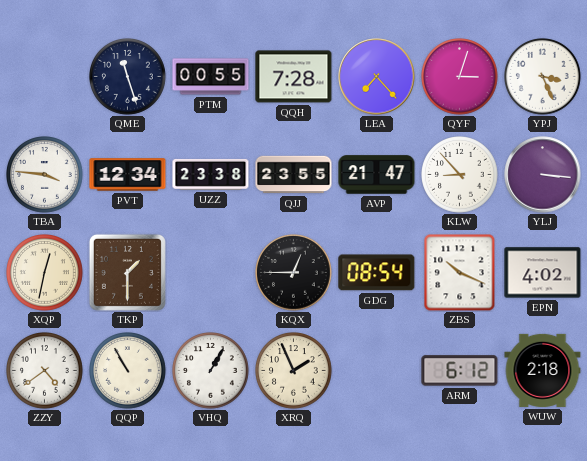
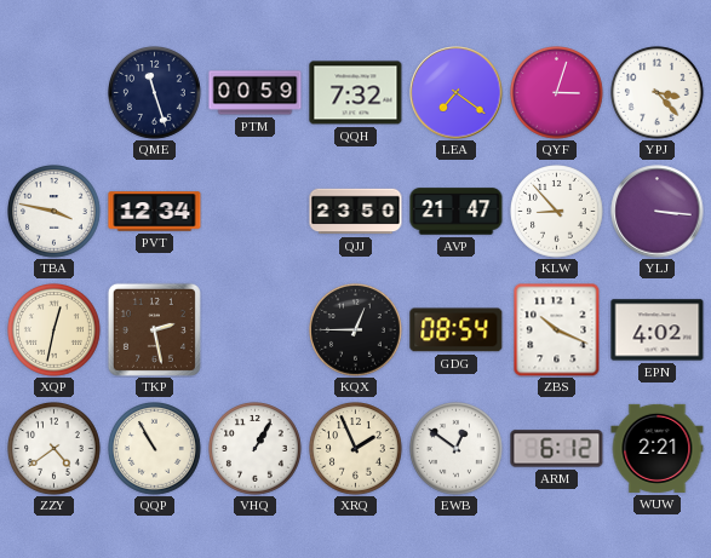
PTM: 00:55 -> 00:59 (256, 93)
QQH: 7:28 -> 7:32 (356, 93)
LEA: 7:23 -> 7:21 (457, 93)
YPJ: 3:26 -> 3:23 (658, 93)
TBA: 3:46 -> 3:47 (55, 212)
UZZ: 23:38 -> none (211, 174)
QJJ: 23:55 -> 23:50 (356, 212)
TKP: 1:30 -> 2:28 (154, 329)
EWB: none -> 12:51 (457, 449)
WUW: 2:18 -> 2:21 (658, 448)
